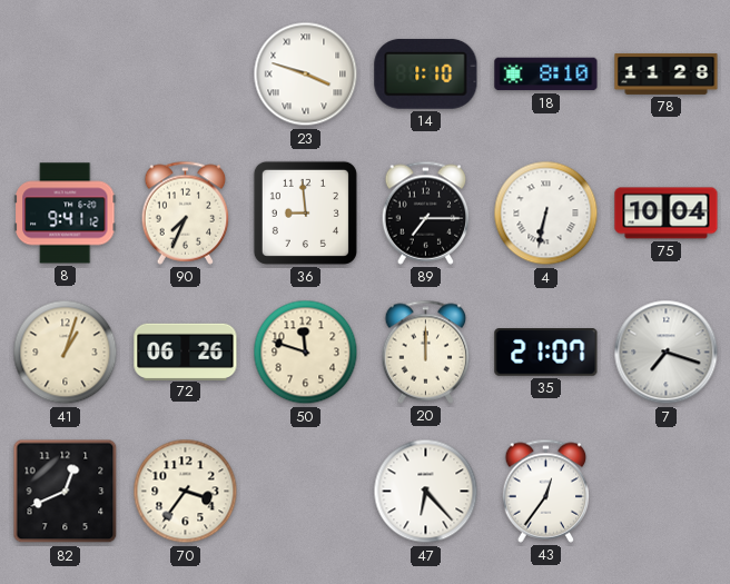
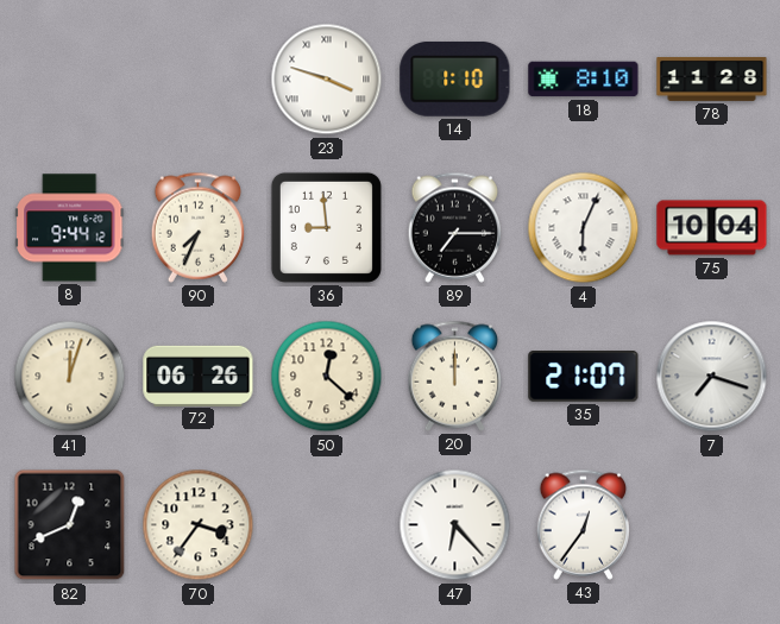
8: 9:41 -> 9:44 (70, 228)
4: 6:32 -> 6:04 (584, 228)
41: 1:03 -> 12:03 (70, 377)
50: 11:48 -> 12:22 (327, 377)
